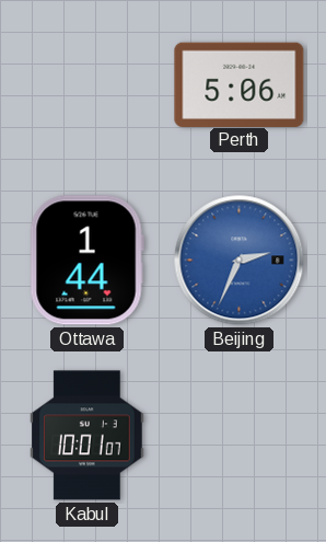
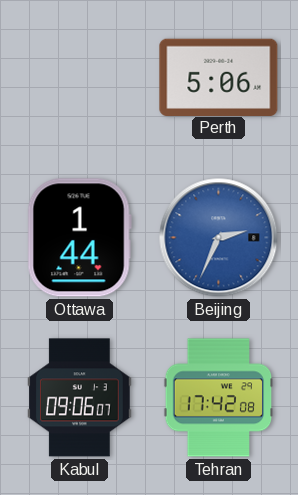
Kabul: 10:01 -> 09:06 (80, 398)
Tehran: none -> 17:42 (219, 398)
